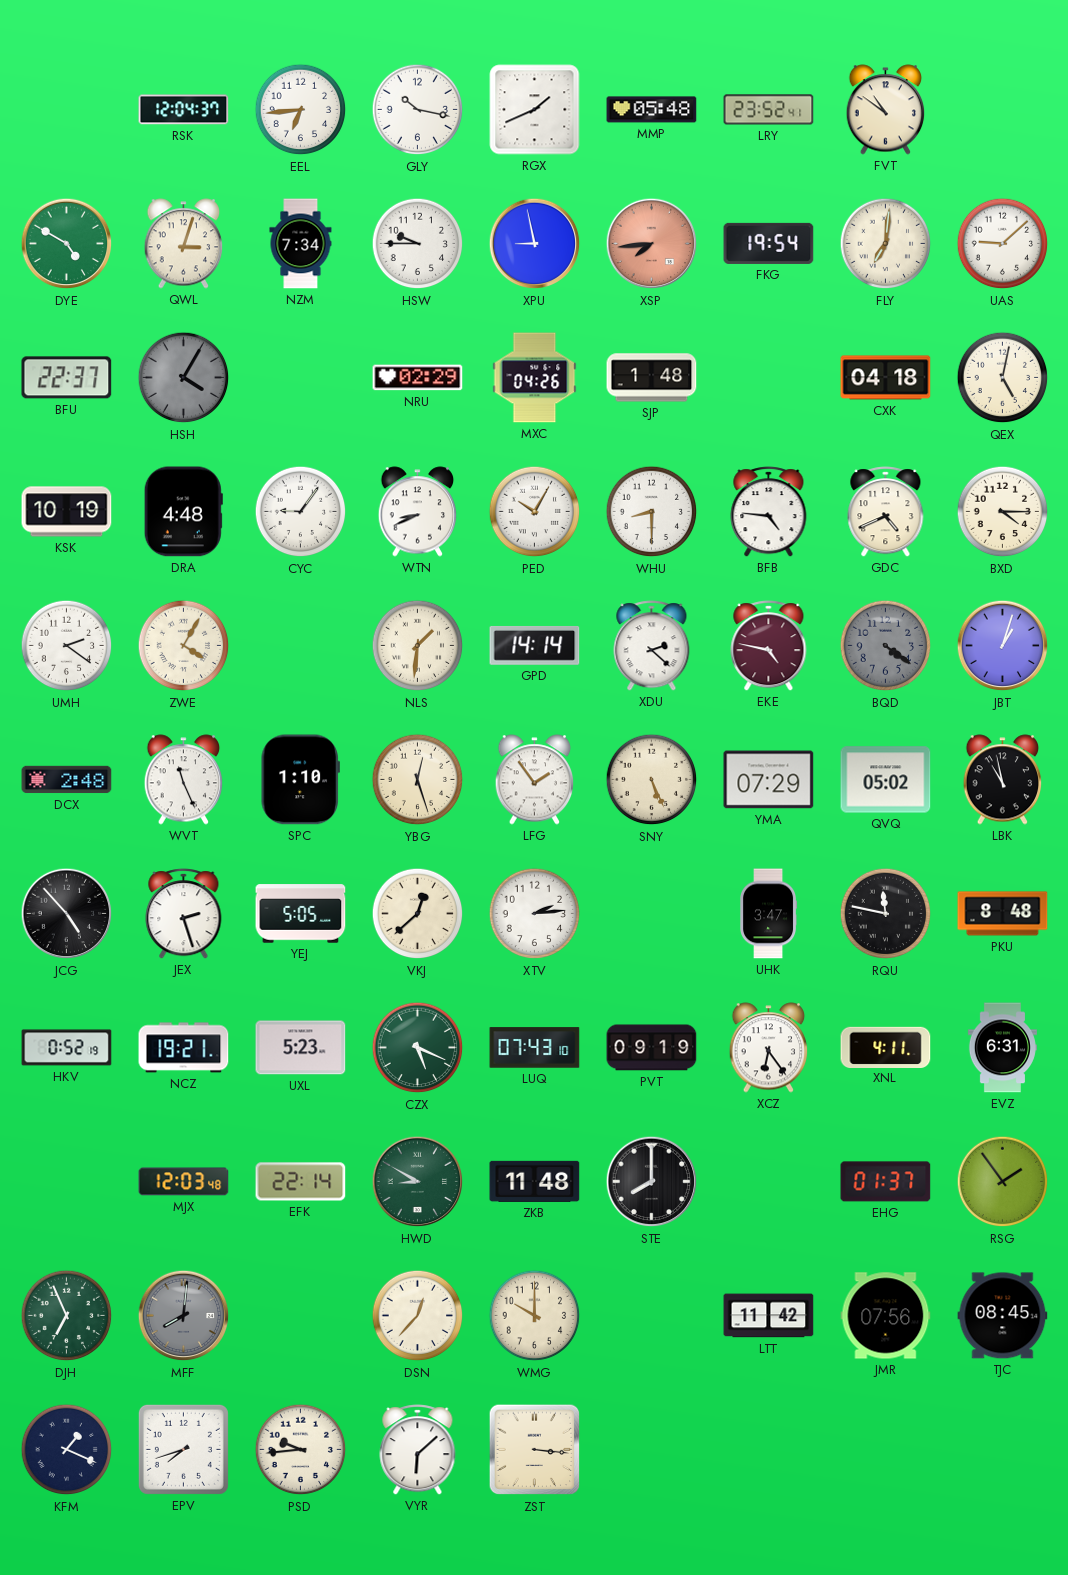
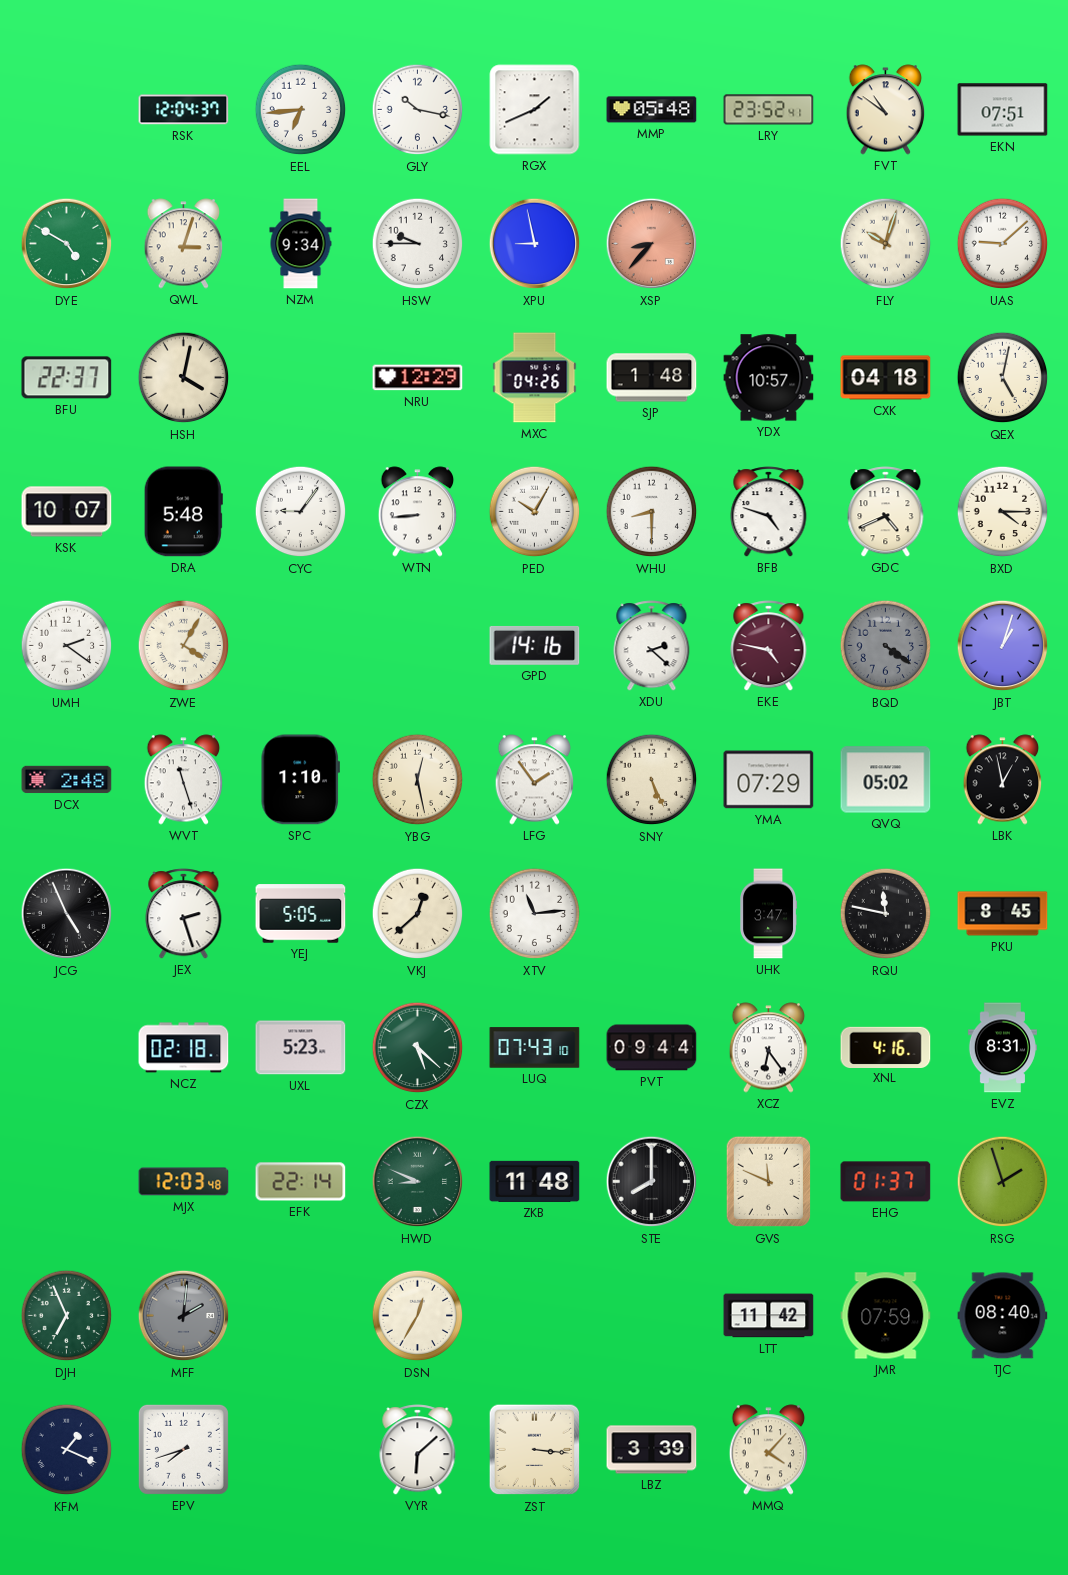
EKN: none -> 07:51 (1003, 110)
NZM: 7:34 -> 9:34 (301, 244)
XSP: 7:44 -> 8:37 (652, 244)
FKG: 19:54 -> none (769, 243)
FLY: 7:01 -> 10:03 (886, 244)
HSH: 4:05 -> 4:02 (184, 378)
HSH dial: grey -> cream (184, 378)
NRU: 02:29 -> 12:29 (418, 378)
YDX: none -> 10:57 (769, 378)
KSK: 10:19 -> 10:07 (67, 512)
DRA: 4:48 -> 5:48 (183, 512)
WTN: 8:41 -> 8:44 (418, 512)
BFB: 4:46 -> 4:48 (769, 512)
NLS: 1:31 -> none (418, 646)
GPD: 14:14 -> 14:16 (535, 645)
WVT: 11:26 -> 11:27 (184, 780)
YBG: 12:27 -> 12:28 (418, 780)
LBK: 10:58 -> 12:58 (1003, 780)
JCG: 4:53 -> 4:56 (67, 914)
XTV: 2:14 -> 11:14 (535, 914)
PKU: 8:48 -> 8:45 (1003, 914)
HKV: 0:52 -> none (67, 1048)
NCZ: 19:21 -> 02:18 (184, 1048)
CZX: 5:19 -> 5:22 (418, 1048)
PVT: 09:19 -> 09:44 (652, 1048)
XNL: 4:11 -> 4:16 (886, 1047)
EVZ: 6:31 -> 8:31 (1002, 1048)
HWD: 8:50 -> 8:49 (418, 1182)
GVS: none -> 11:49 (769, 1182)
RSG: 1:54 -> 1:57 (1003, 1182)
MFF: 8:01 -> 2:01 (184, 1316)
DSN: 12:37 -> 12:35 (418, 1316)
WMG: 10:00 -> none (535, 1316)
JMR: 07:56 -> 07:59 (886, 1316)
TJC: 08:45 -> 08:40 (1003, 1316)
PSD: 9:44 -> none (301, 1450)
LBZ: none -> 3:39 (652, 1450)
MMQ: none -> 4:07 (769, 1450)
